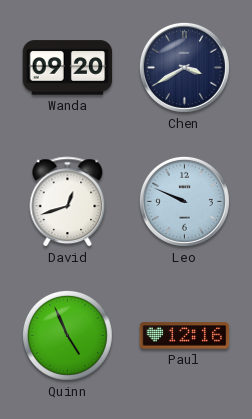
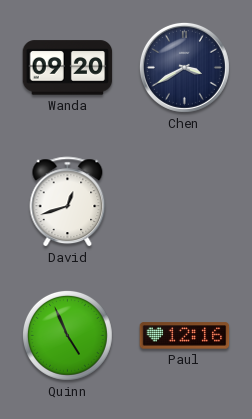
Leo: 9:49 -> none (184, 201)
